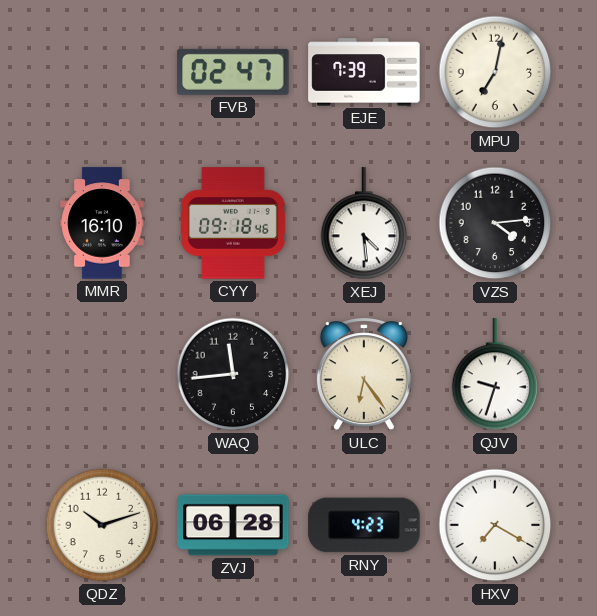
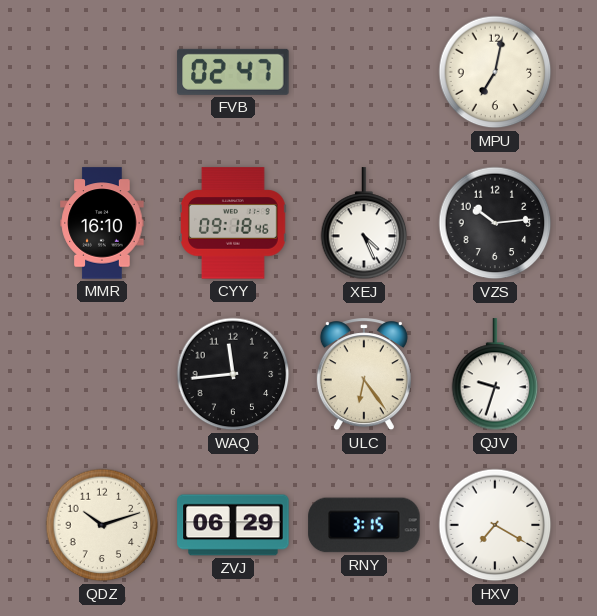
EJE: 7:39 -> none (364, 72)
XEJ: 4:29 -> 4:26 (364, 224)
VZS: 4:14 -> 10:14 (495, 223)
ZVJ: 06:28 -> 06:29 (233, 525)
RNY: 4:23 -> 3:15 (364, 525)
